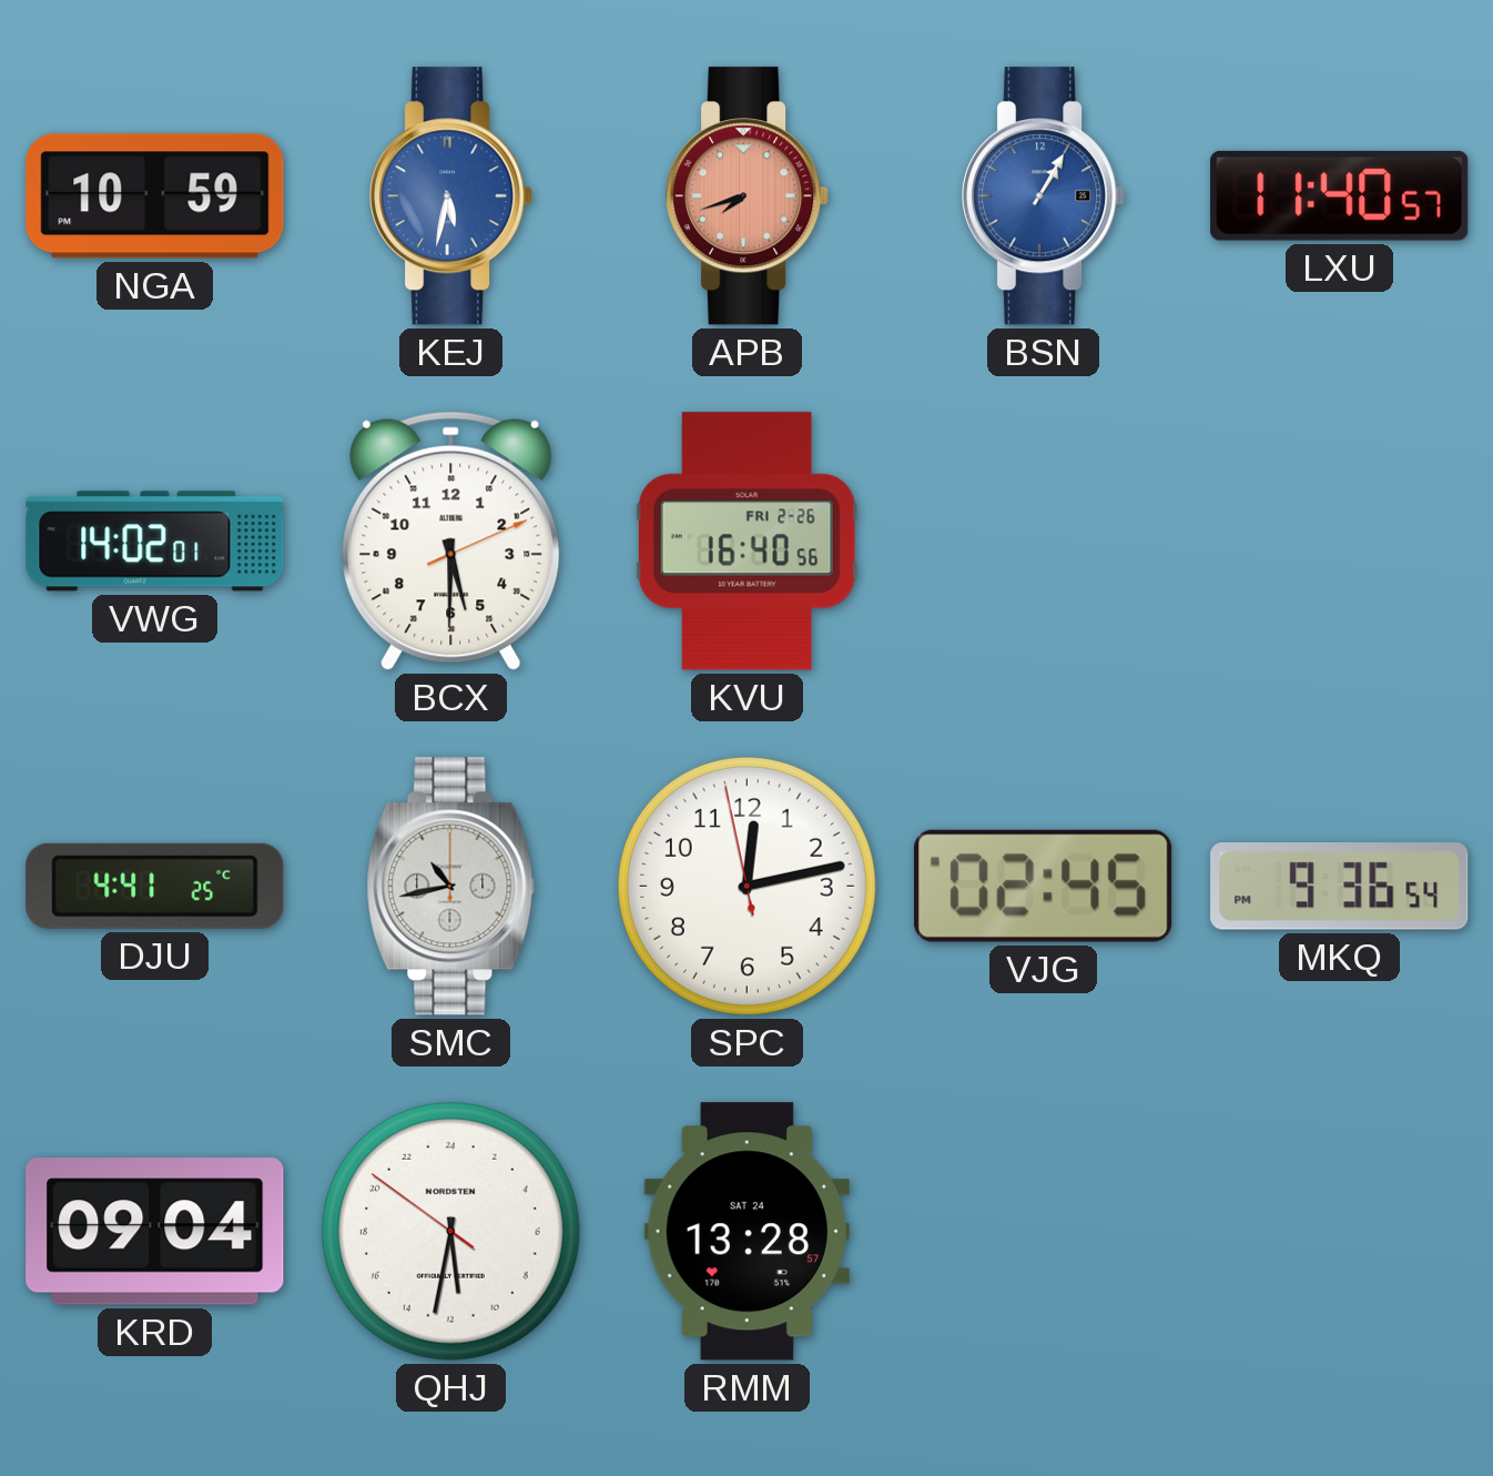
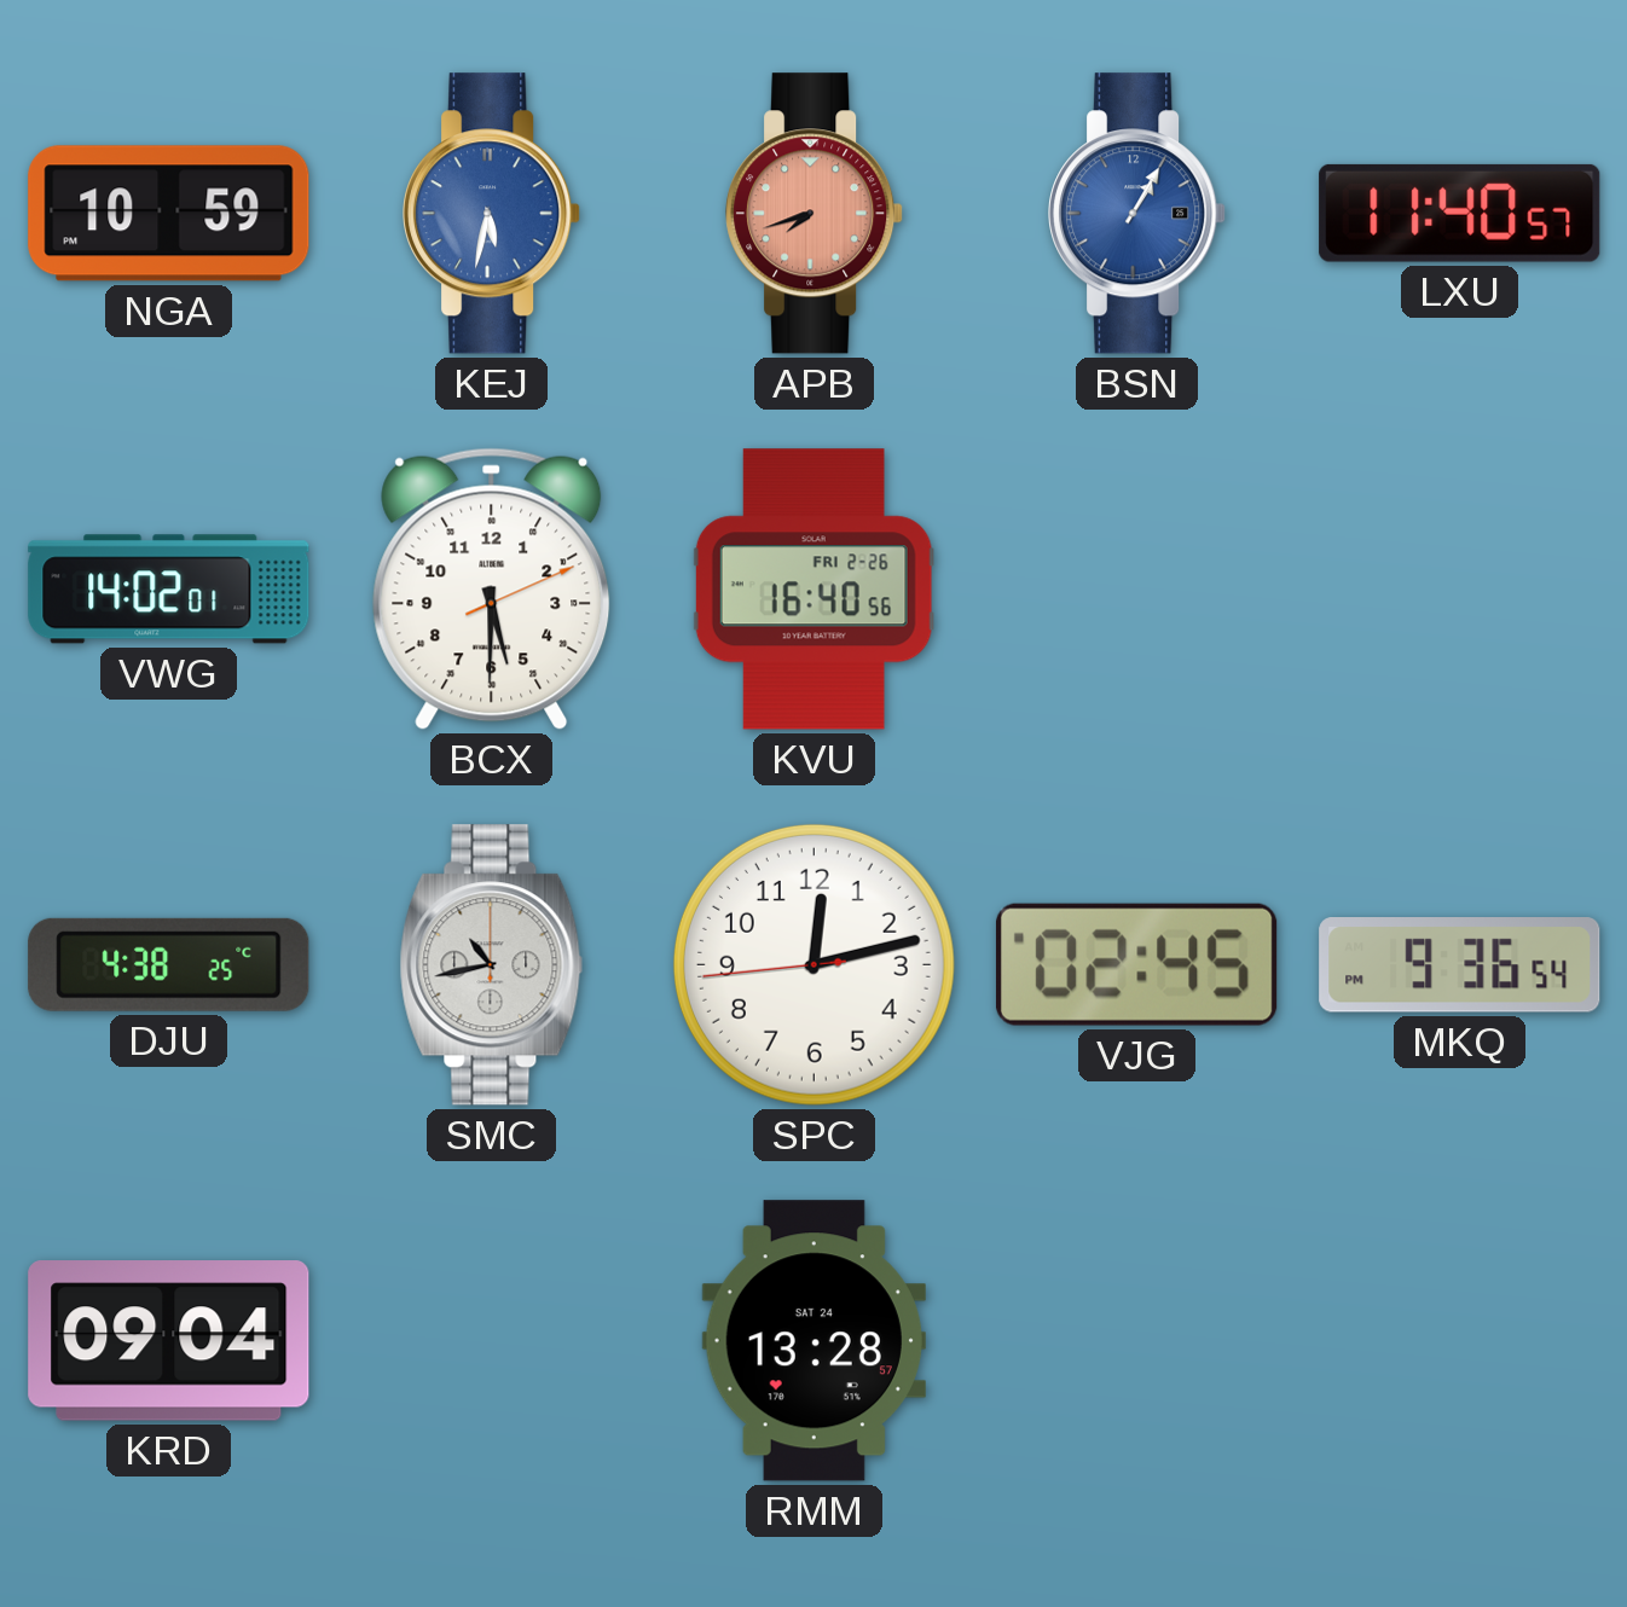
DJU: 4:41 -> 4:38 (169, 964)
SPC: 12:12:58 -> 12:12:44 (813, 964)
QHJ: 11:31 -> none (450, 1231)
